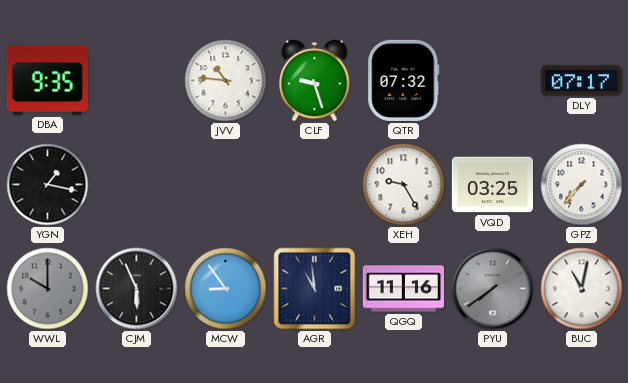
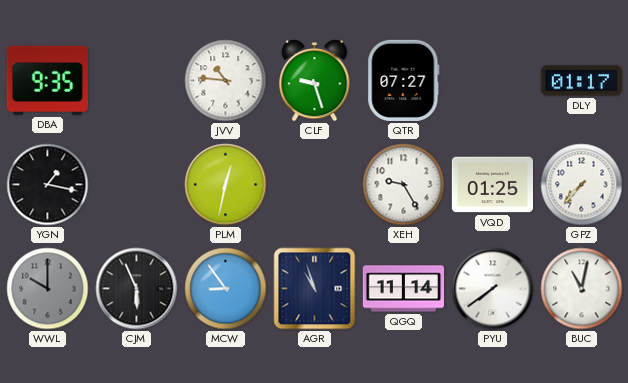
QTR: 07:32 -> 07:27 (404, 80)
DLY: 07:17 -> 01:17 (581, 81)
PLM: none -> 12:32 (226, 185)
VQD: 03:25 -> 01:25 (492, 185)
AGR: 10:59 -> 10:57 (315, 289)
QGQ: 11:16 -> 11:14 (403, 289)
PYU dial: grey -> white (493, 289)
